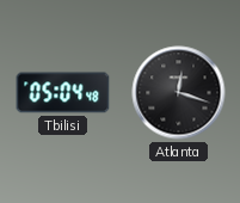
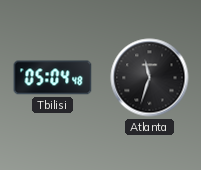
Atlanta: 12:18 -> 11:33 (150, 78)
